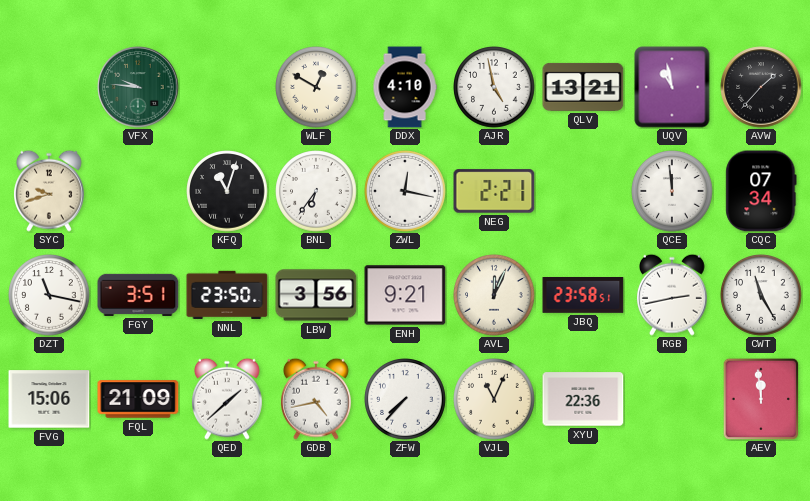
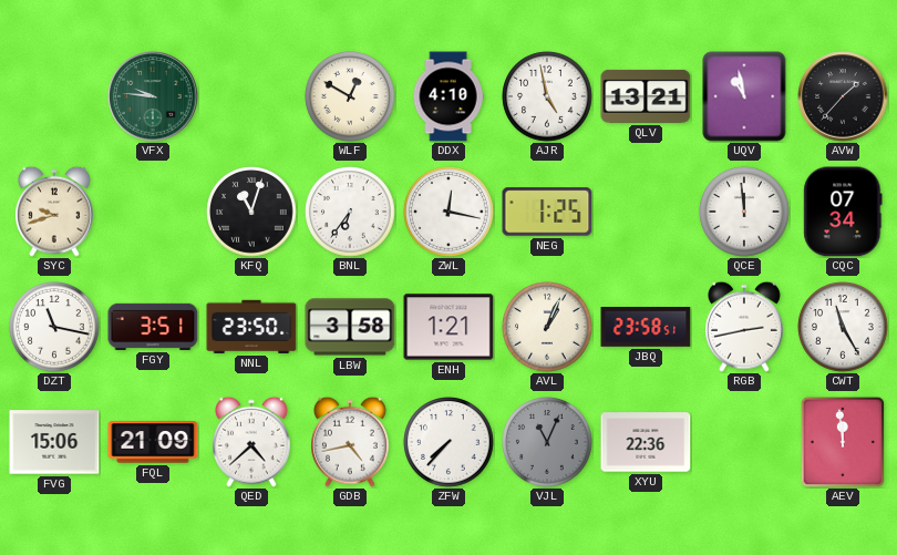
NEG: 2:21 -> 1:25 (547, 212)
LBW: 3:56 -> 3:58 (350, 327)
ENH: 9:21 -> 1:21 (448, 327)
AVL: 12:04 -> 1:04 (547, 327)
QED: 1:38 -> 4:38 (252, 442)
VJL dial: cream -> grey (547, 442)
